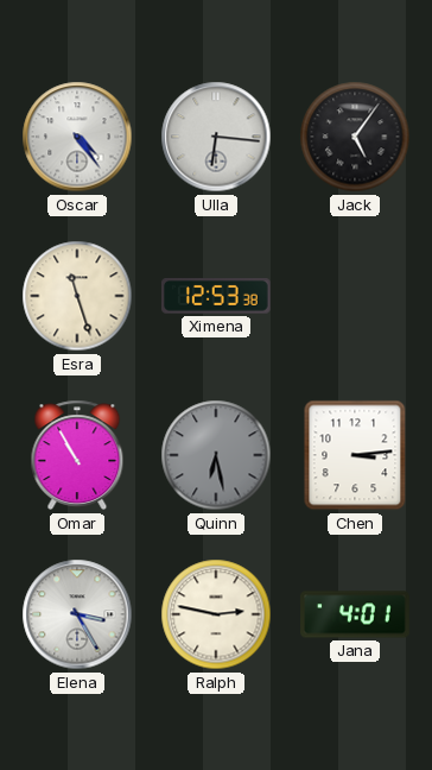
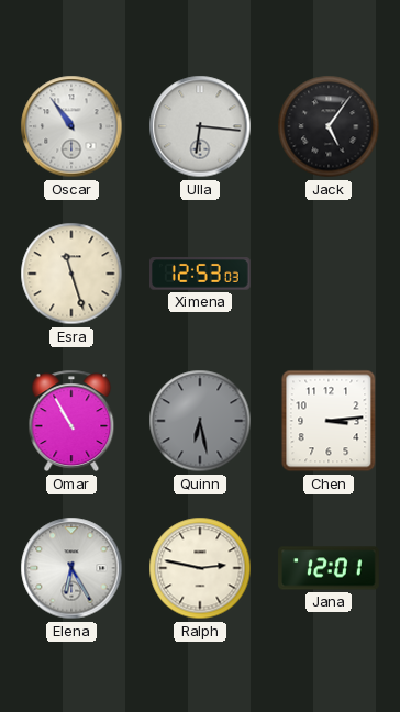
Oscar: 4:24 -> 10:54 (71, 126)
Ximena: 12:53:38 -> 12:53:03 (201, 274)
Elena: 3:25 -> 6:25 (71, 568)
Jana: 4:01 -> 12:01 (329, 568)
